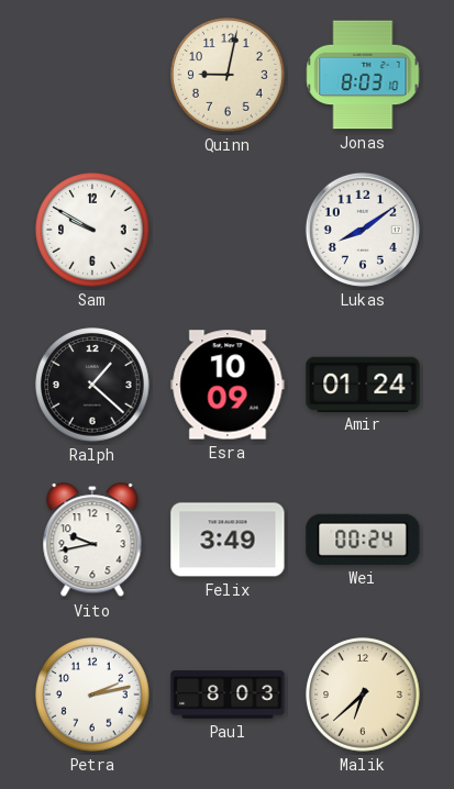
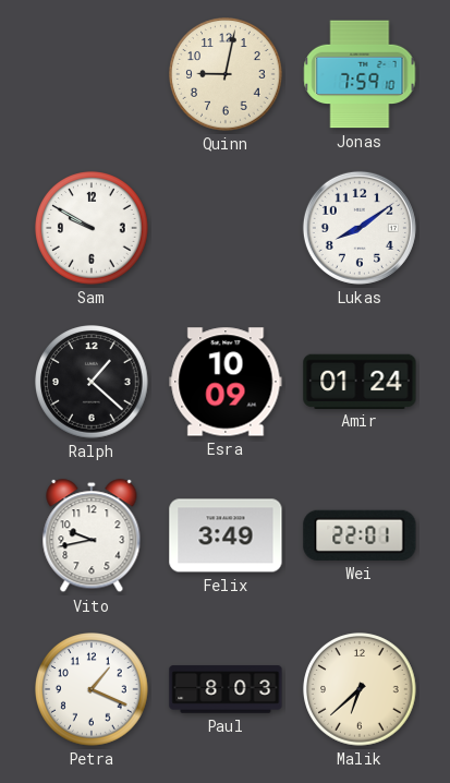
Jonas: 8:03 -> 7:59 (360, 74)
Wei: 00:24 -> 22:01 (360, 535)
Petra: 2:13 -> 1:19 (92, 689)
